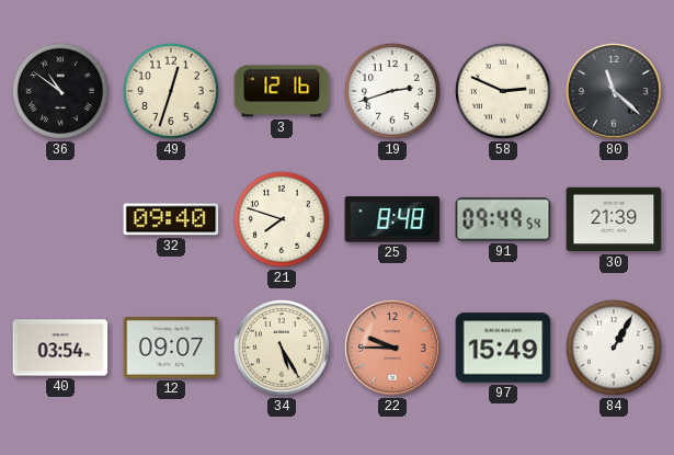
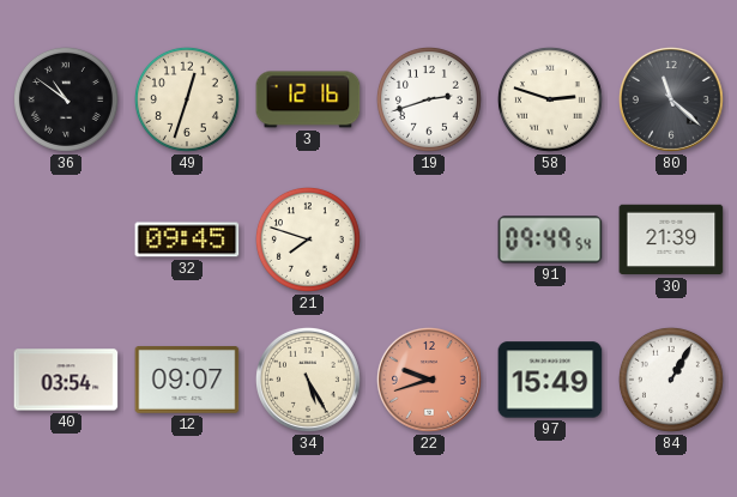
58: 2:49 -> 2:48 (550, 99)
32: 09:40 -> 09:45 (187, 240)
25: 8:48 -> none (392, 219)
22: 9:45 -> 9:42 (429, 380)
